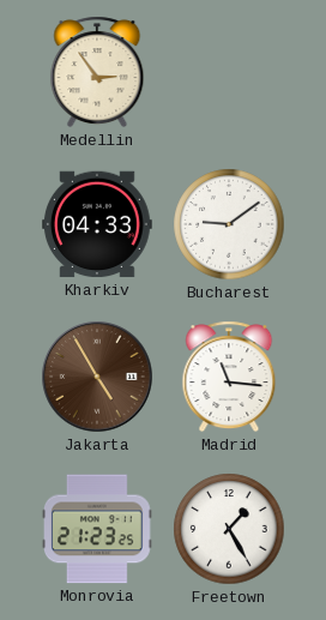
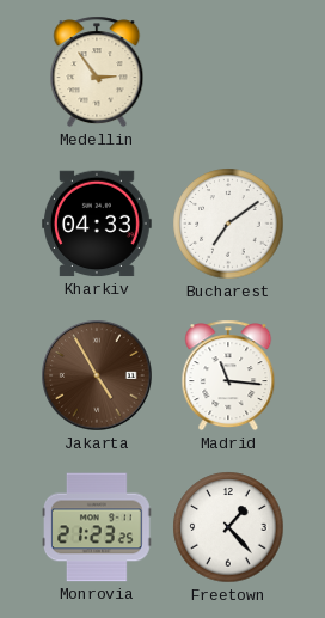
Bucharest: 9:09 -> 7:09 (228, 224)
Freetown: 1:25 -> 1:23 (228, 527)
